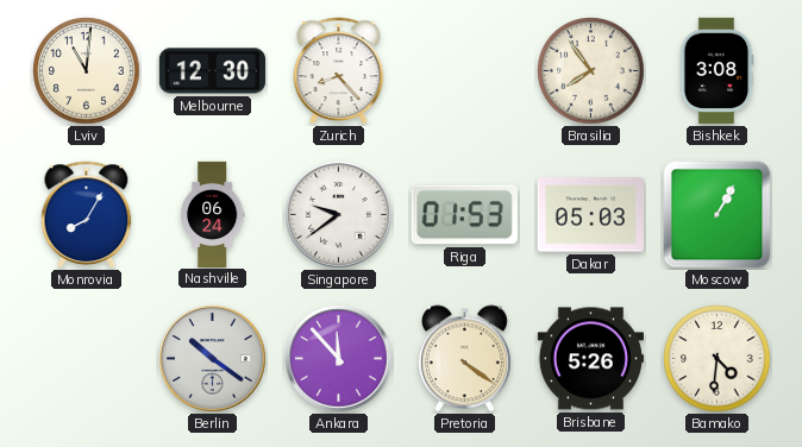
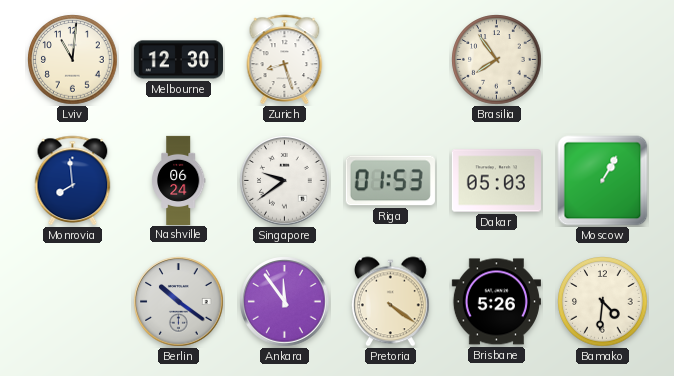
Zurich: 8:23 -> 8:27 (285, 59)
Bishkek: 3:08 -> none (716, 70)
Monrovia: 8:05 -> 7:59 (73, 180)
Ankara: 11:53 -> 11:54 (285, 302)
